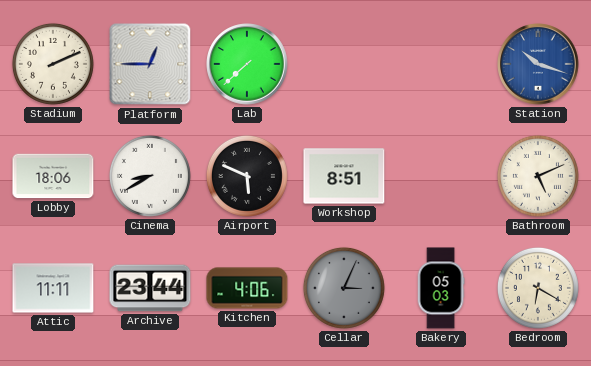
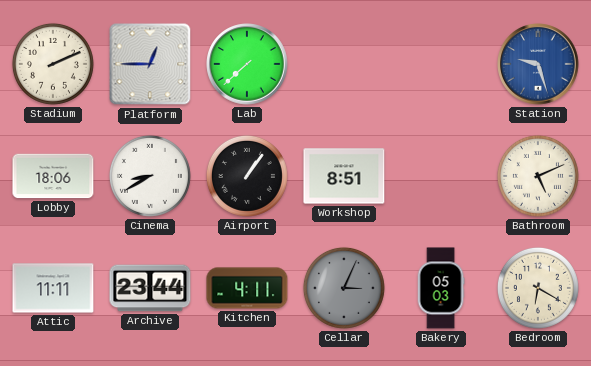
Station: 10:18 -> 9:27 (538, 64)
Airport: 5:49 -> 1:06 (247, 176)
Kitchen: 4:06 -> 4:11 (247, 288)
